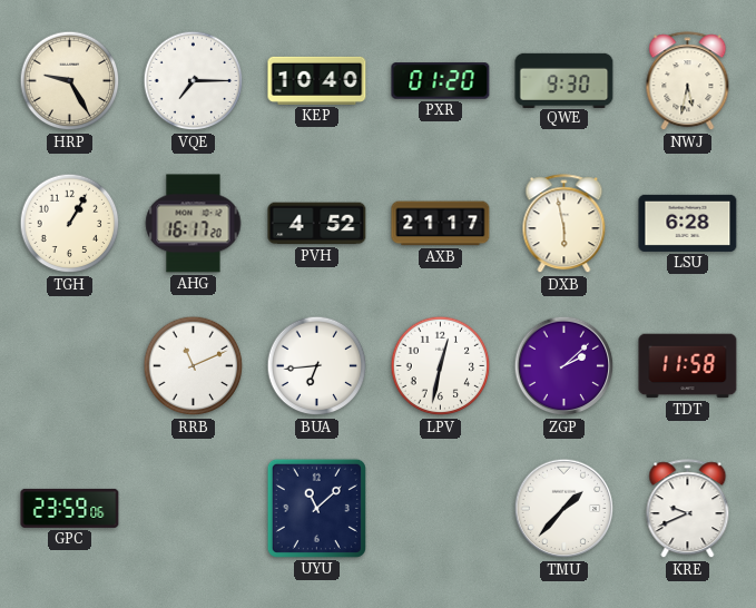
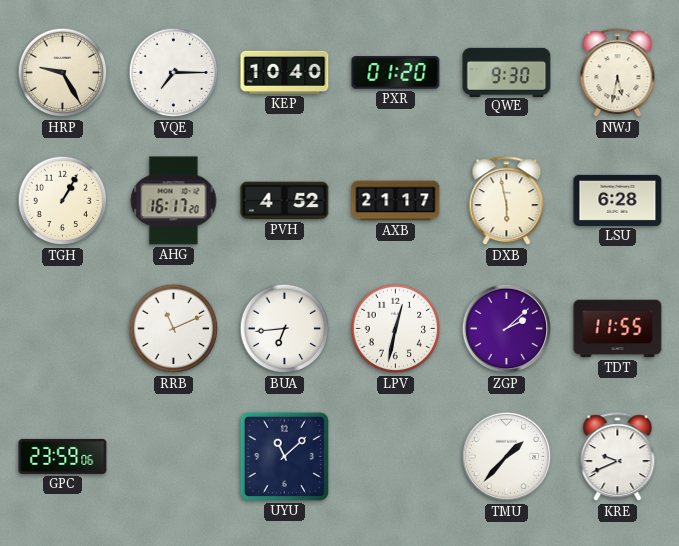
TDT: 11:58 -> 11:55 (618, 329)
